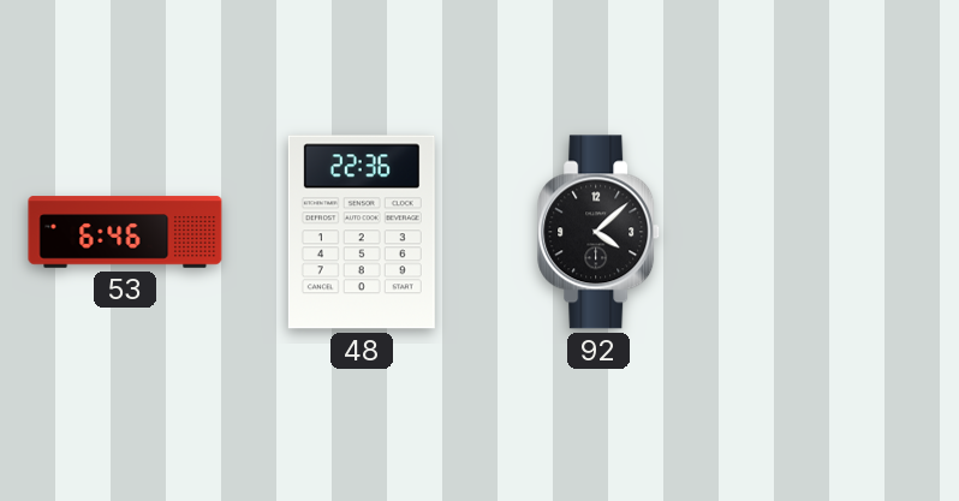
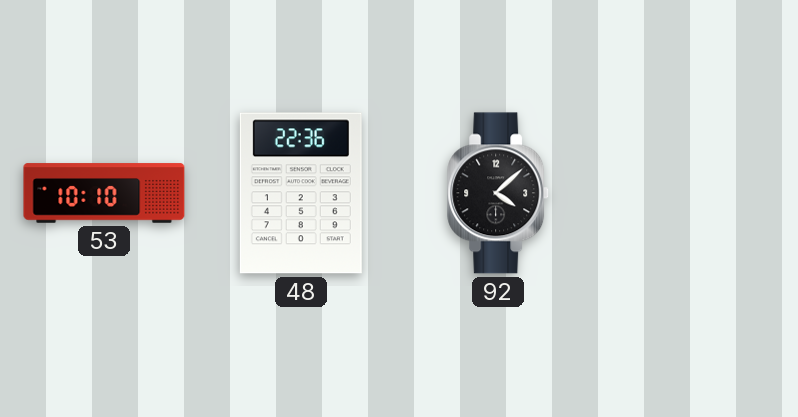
53: 6:46 -> 10:10 (104, 193)
